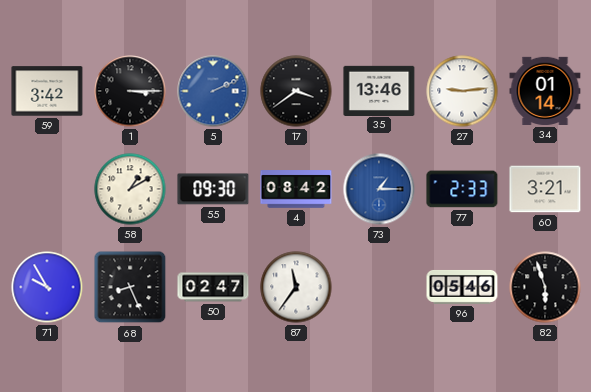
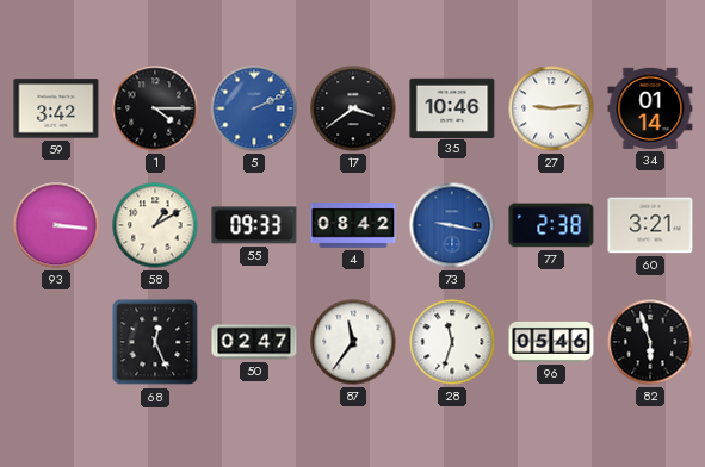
1: 3:15 -> 4:15 (155, 108)
35: 13:46 -> 10:46 (452, 107)
93: none -> 3:16 (56, 225)
55: 09:30 -> 09:33 (254, 225)
73: 1:15 -> 9:17 (452, 225)
77: 2:33 -> 2:38 (551, 225)
71: 9:55 -> none (47, 287)
68: 8:26 -> 12:26 (155, 342)
28: none -> 11:33 (452, 342)
